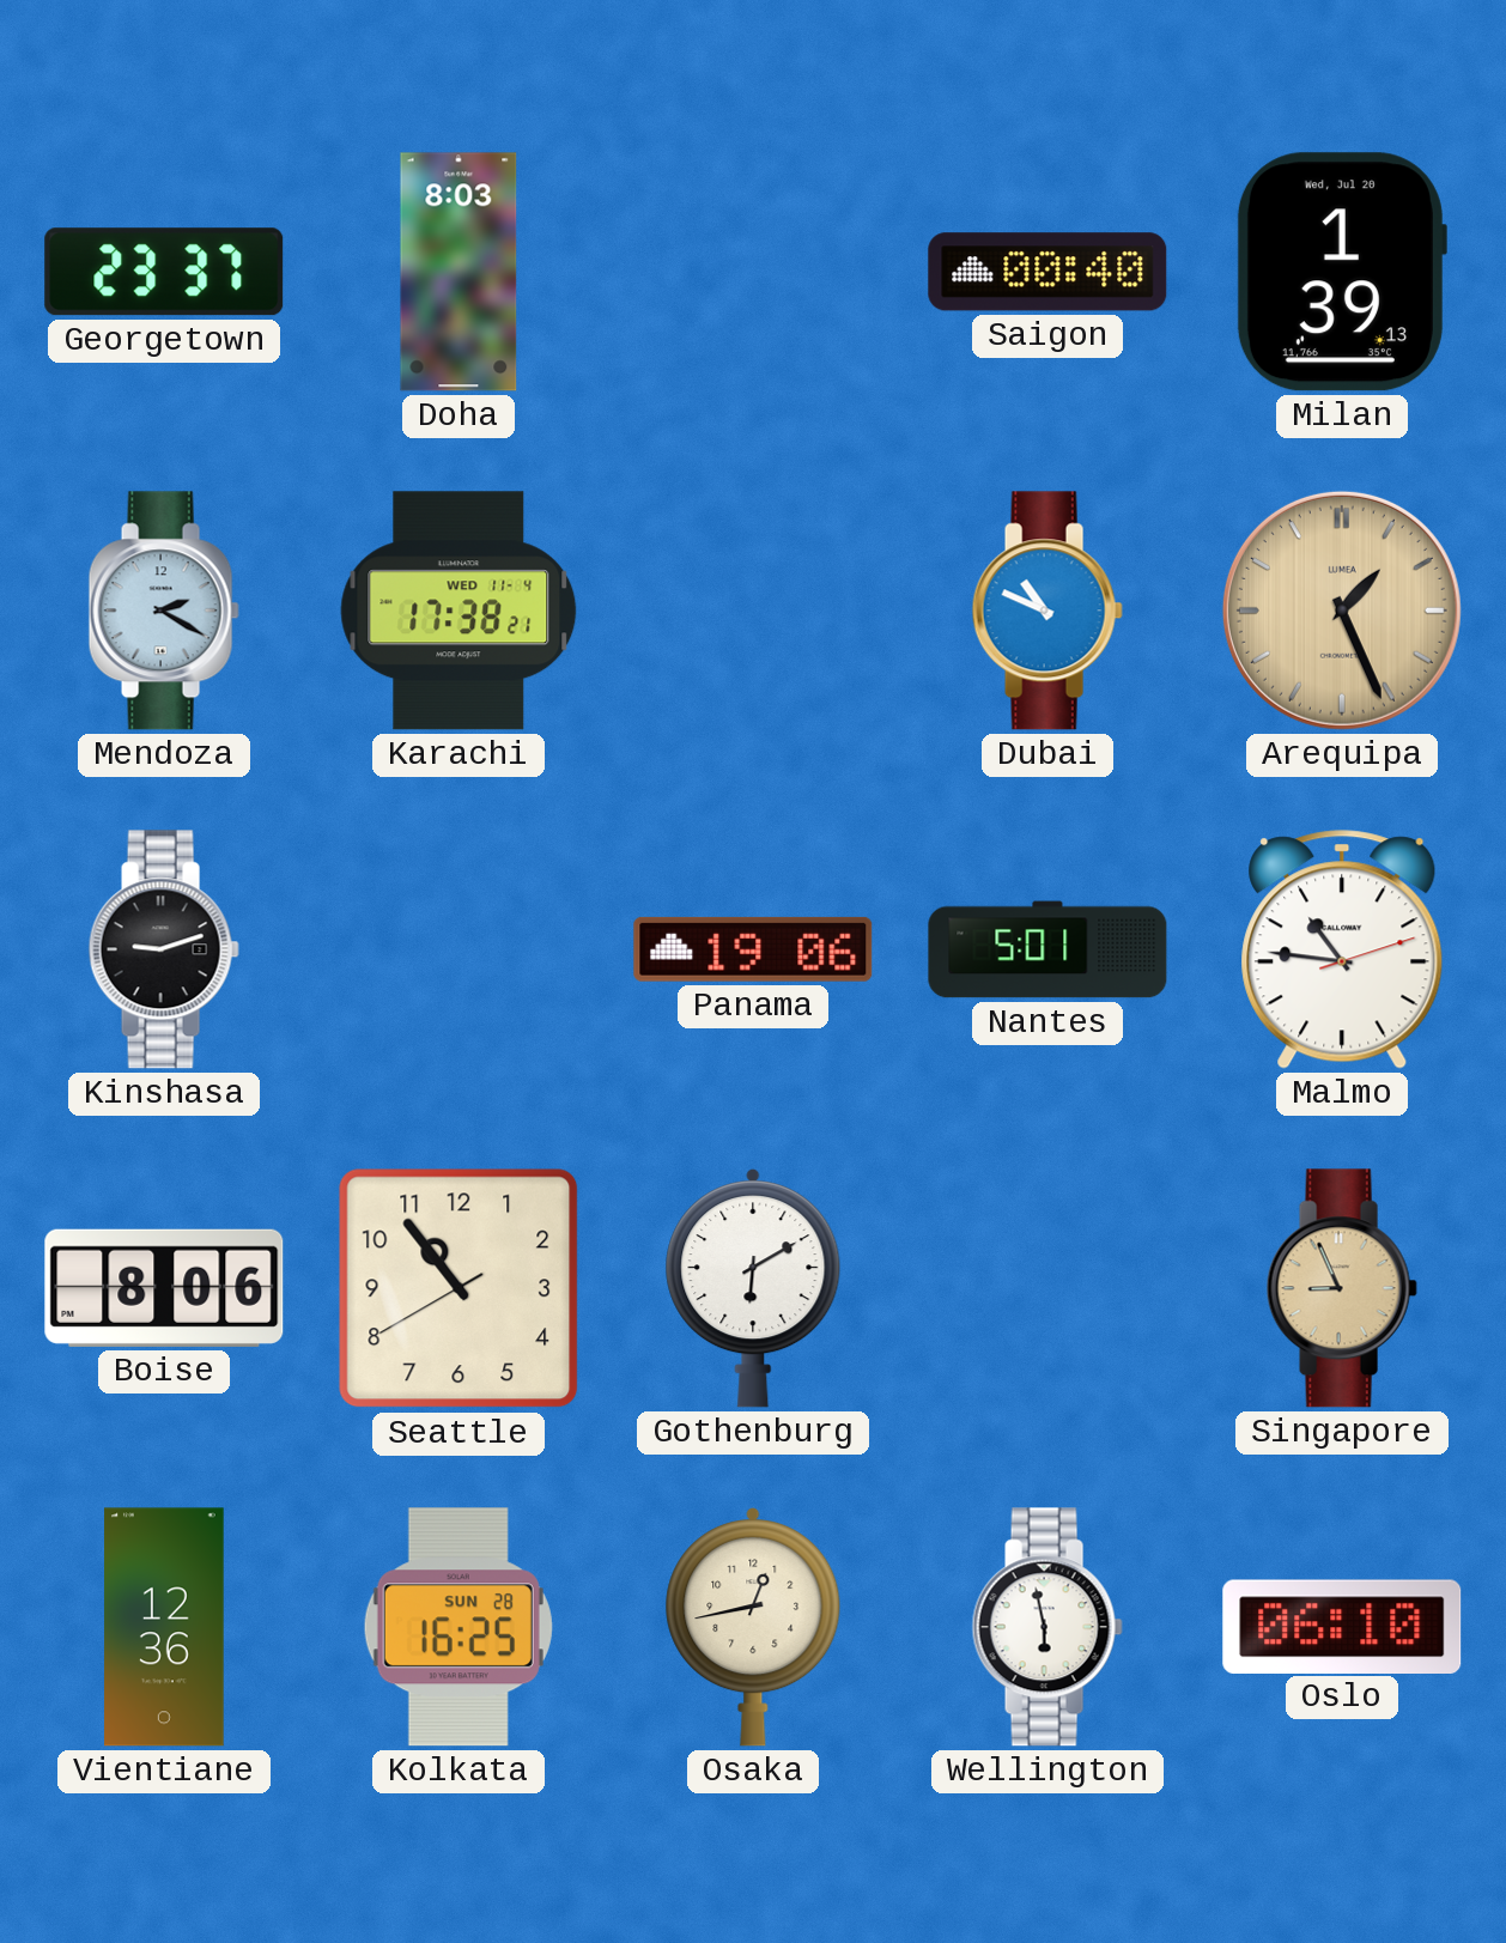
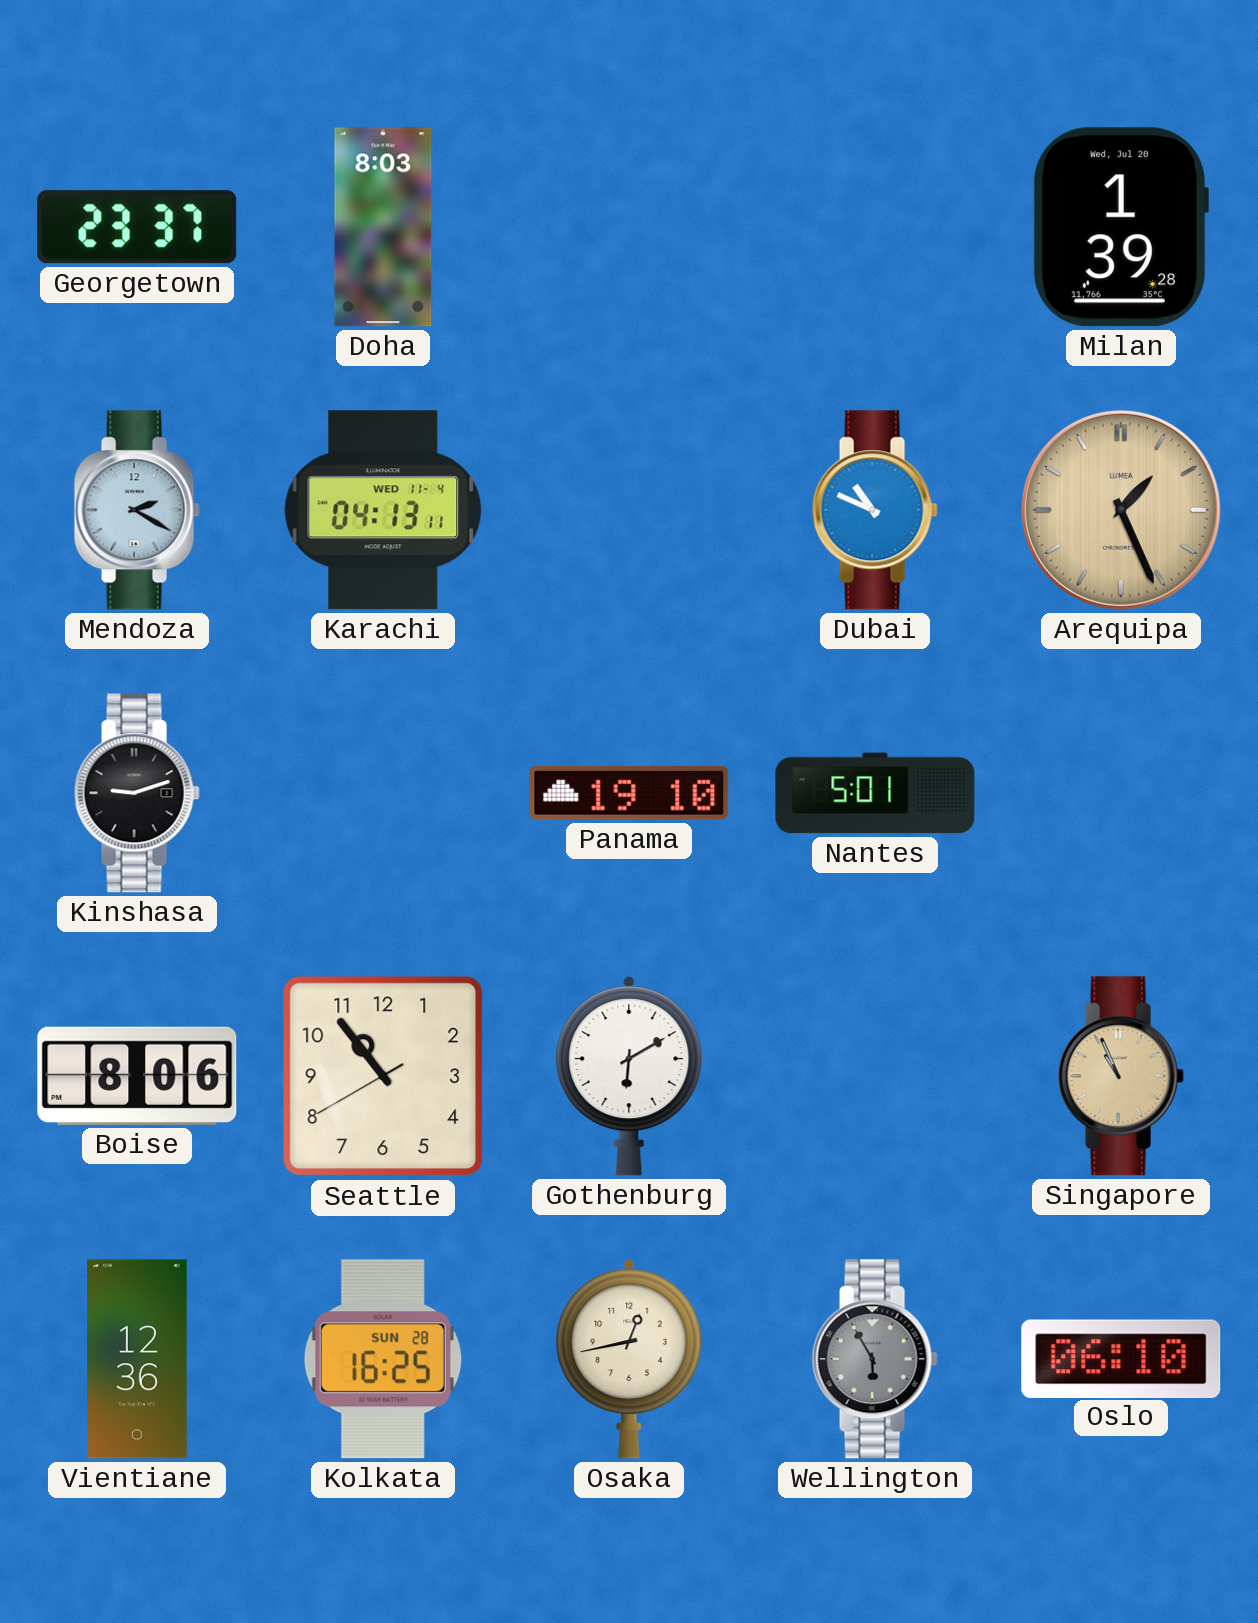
Saigon: 00:40 -> none (1047, 272)
Milan: 1:39:13 -> 1:39:28 (1120, 227)
Karachi: 17:38 -> 04:13 (383, 510)
Panama: 19:06 -> 19:10 (629, 793)
Malmo: 10:46 -> none (1342, 949)
Singapore: 8:56 -> 10:56 (1121, 1076)
Wellington: 5:58 -> 5:55 (875, 1359)
Wellington dial: white -> grey (875, 1359)
